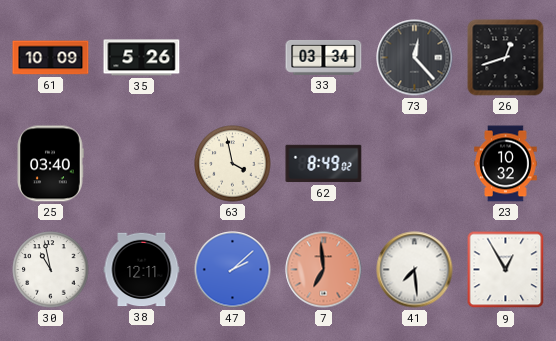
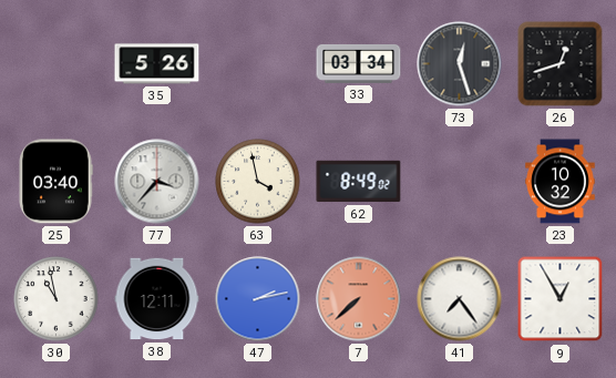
61: 10:09 -> none (51, 58)
73: 12:23 -> 12:27 (460, 64)
77: none -> 3:37 (157, 182)
47: 2:08 -> 2:13 (258, 299)
7: 6:59 -> 7:38 (359, 299)
41: 7:29 -> 7:24 (460, 299)
